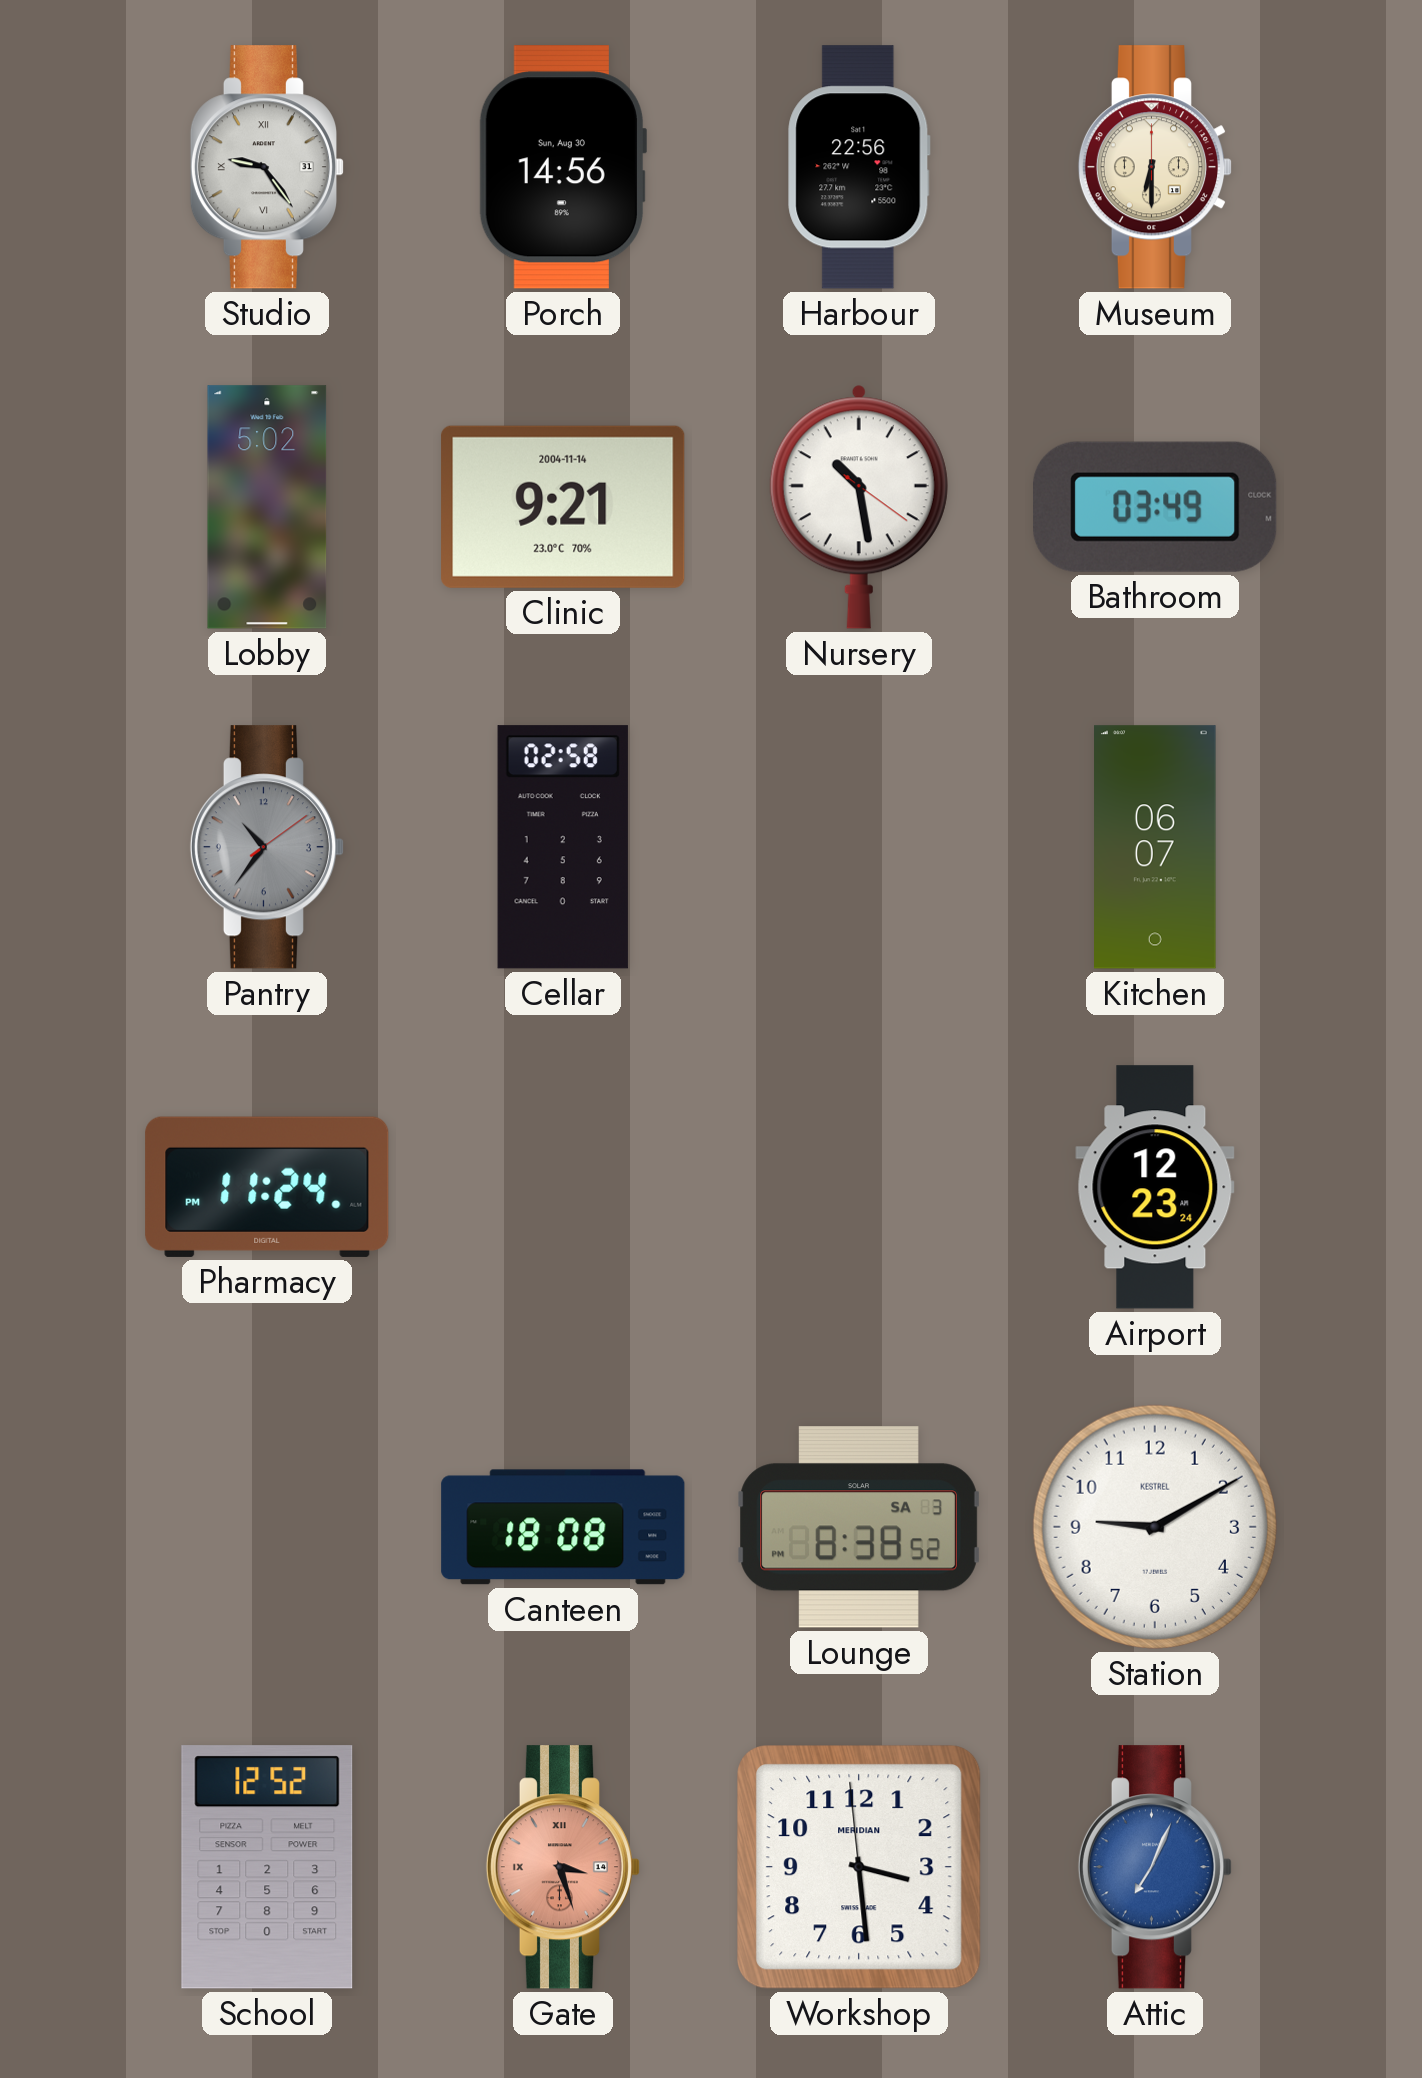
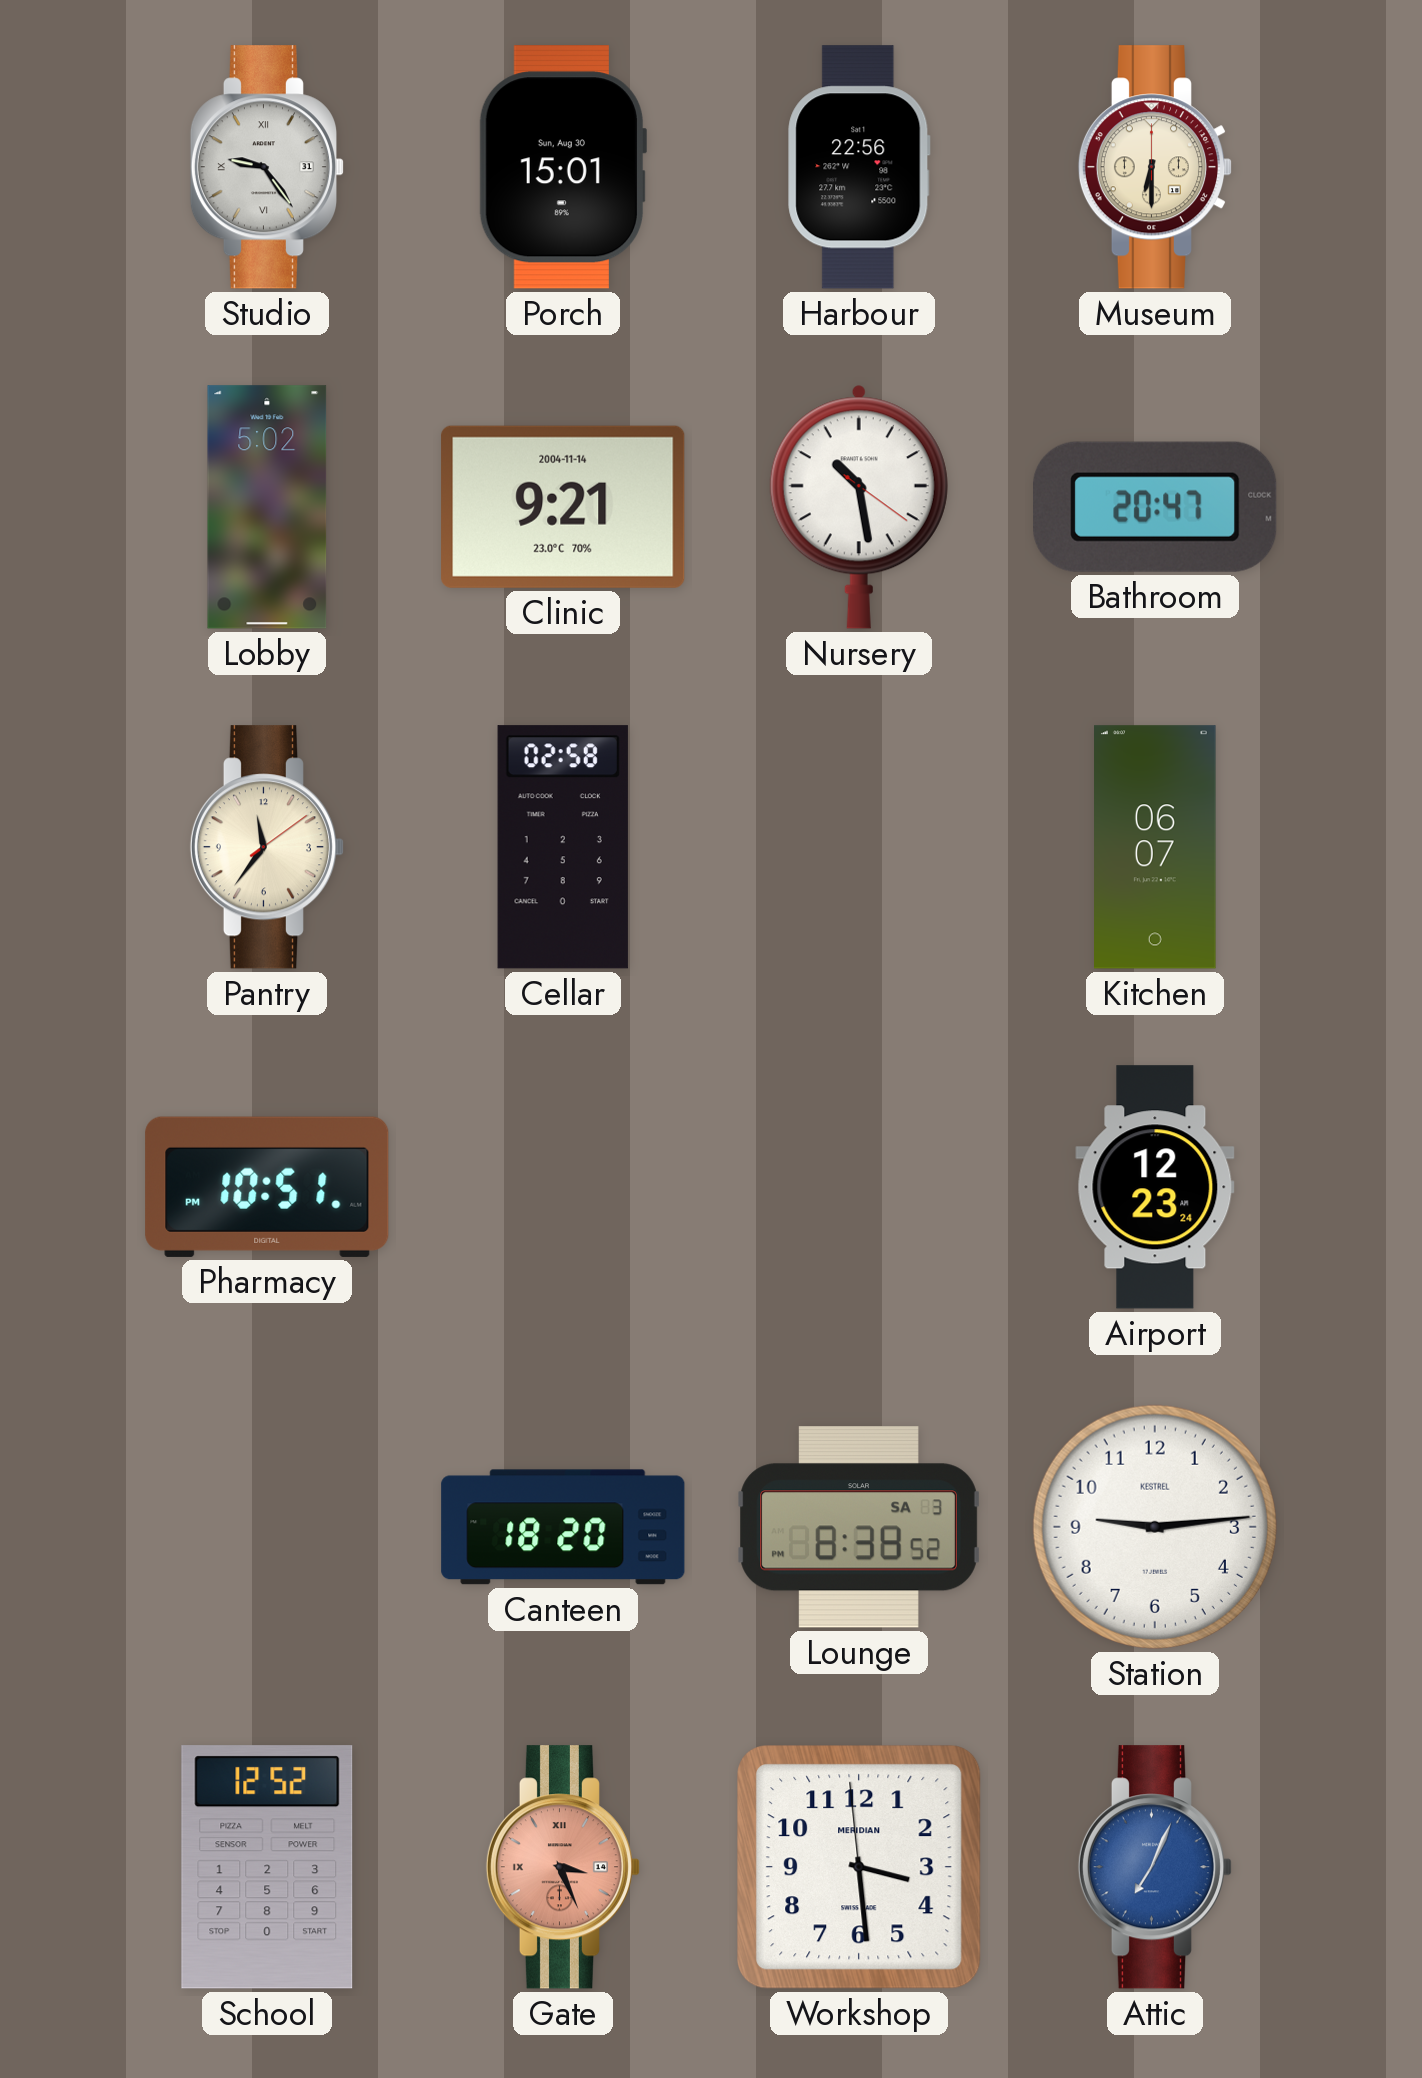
Porch: 14:56 -> 15:01 (562, 167)
Bathroom: 03:49 -> 20:47 (1155, 507)
Pantry: 10:36 -> 11:36 (266, 847)
Pantry dial: grey -> cream (266, 847)
Pharmacy: 11:24 -> 10:51 (267, 1187)
Canteen: 18:08 -> 18:20 (563, 1527)
Station: 9:10 -> 9:14 (1155, 1527)
Gate: 3:27 -> 3:26 (562, 1867)
